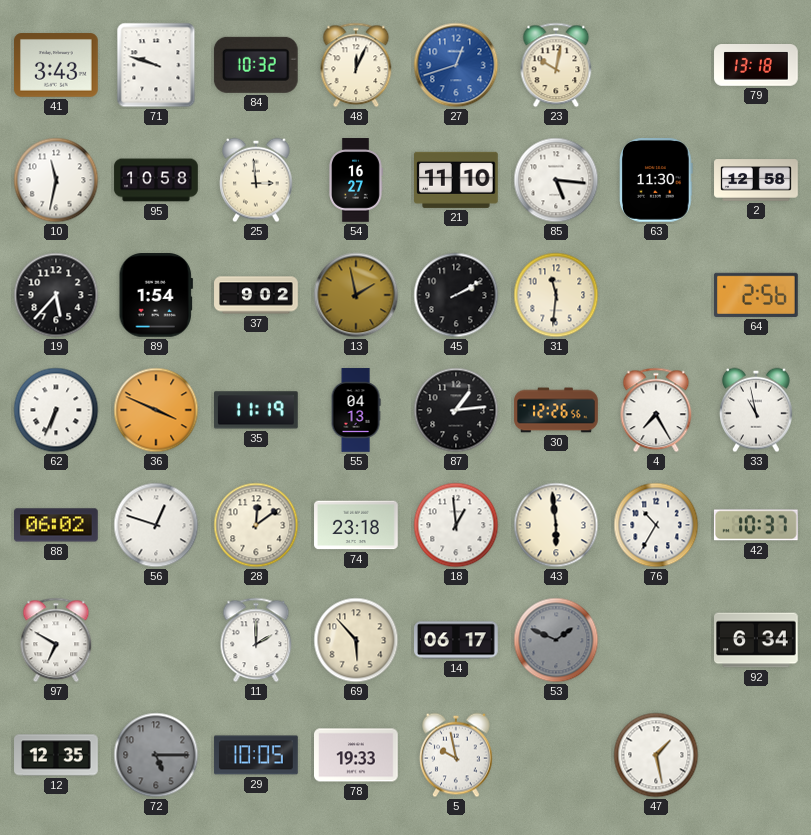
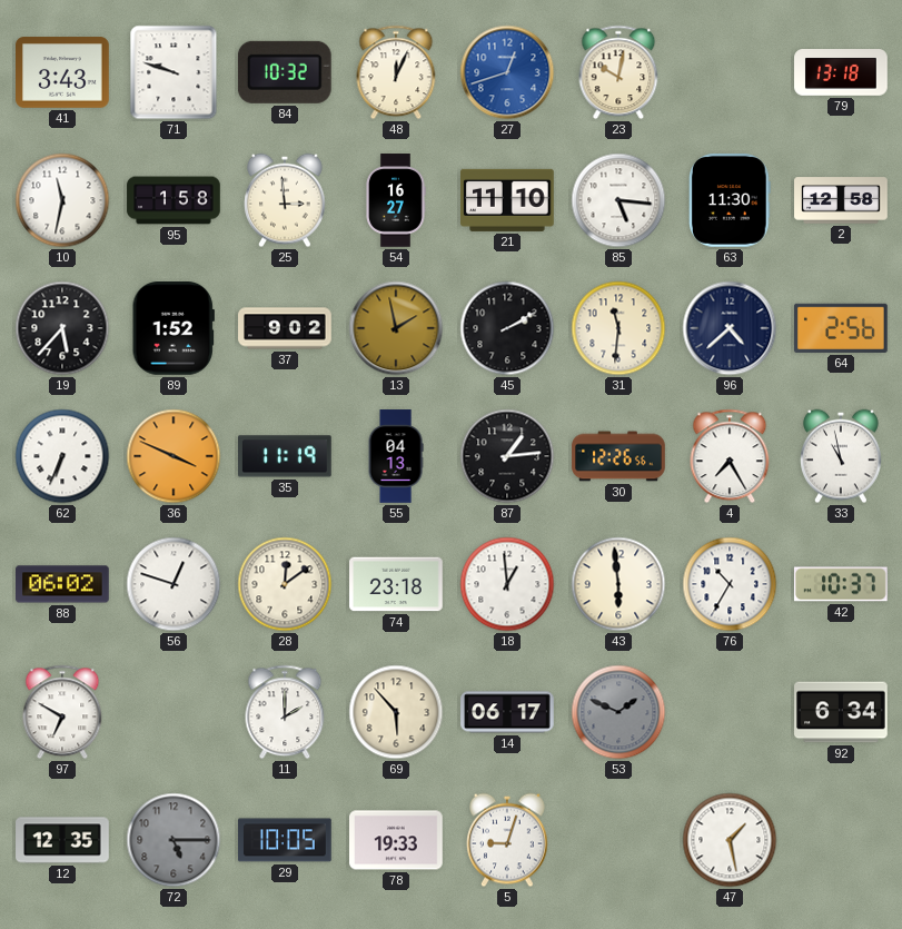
95: 10:58 -> 1:58 (174, 200)
89: 1:54 -> 1:52 (174, 329)
96: none -> 4:38 (730, 328)
5: 9:58 -> 9:03 (508, 840)
